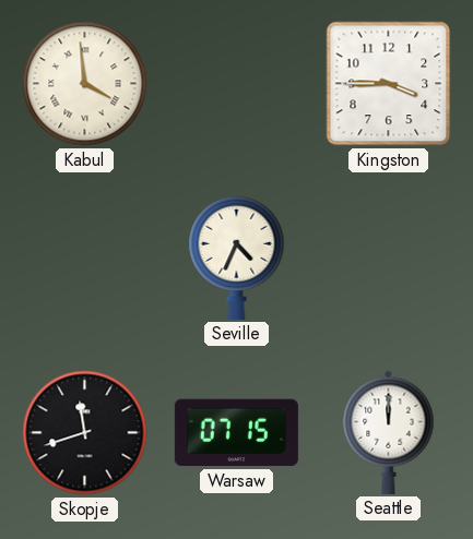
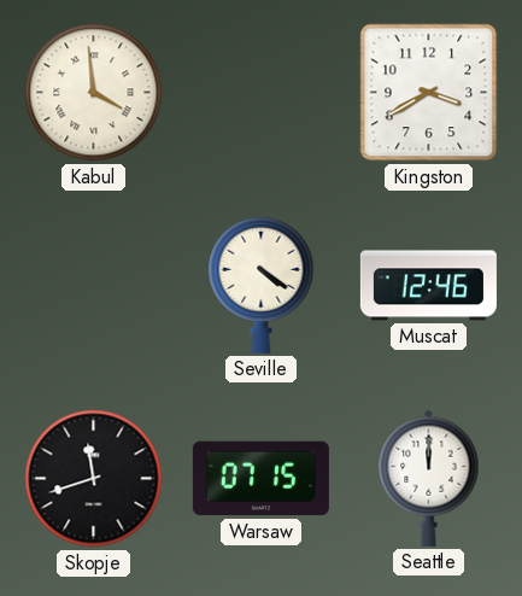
Kingston: 3:45 -> 3:40 (429, 93)
Seville: 4:34 -> 4:21 (262, 285)
Muscat: none -> 12:46 (428, 286)
